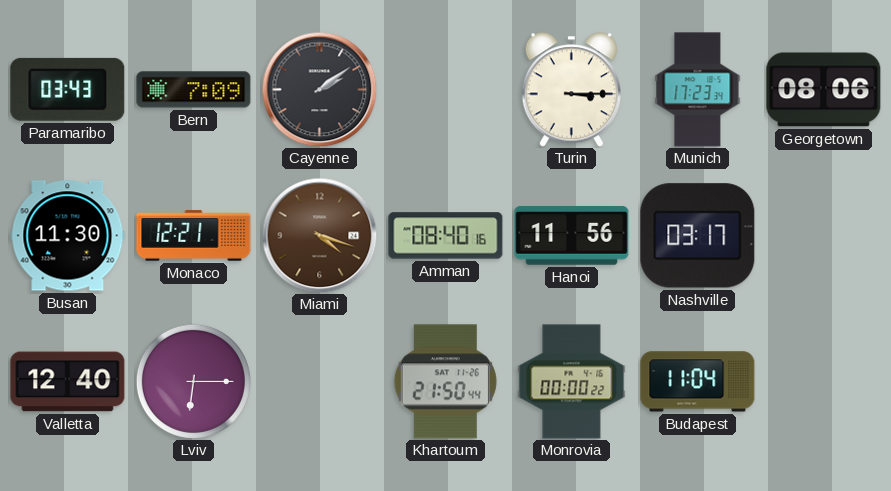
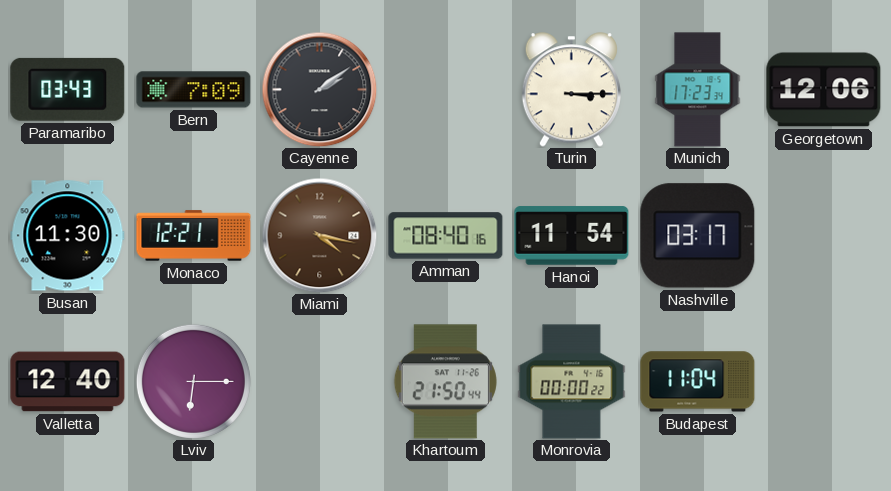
Georgetown: 08:06 -> 12:06 (824, 90)
Miami: 4:18 -> 4:17 (319, 235)
Hanoi: 11:56 -> 11:54 (572, 236)
